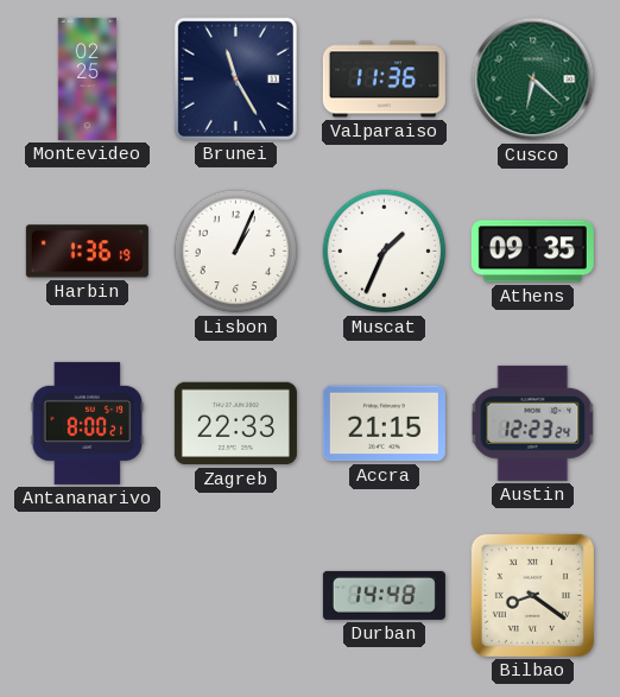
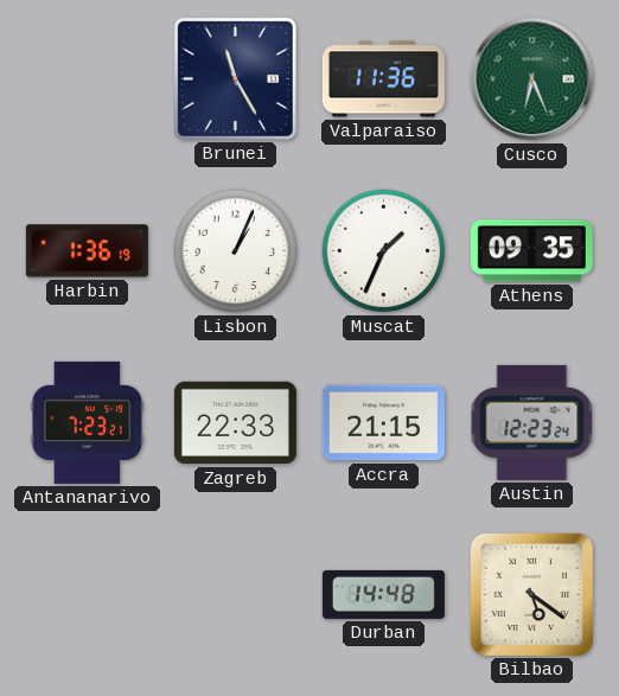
Montevideo: 02:25 -> none (87, 78)
Cusco: 6:22 -> 6:26 (532, 79)
Antananarivo: 8:00 -> 7:23 (88, 422)
Bilbao: 8:21 -> 5:21 (531, 594)
